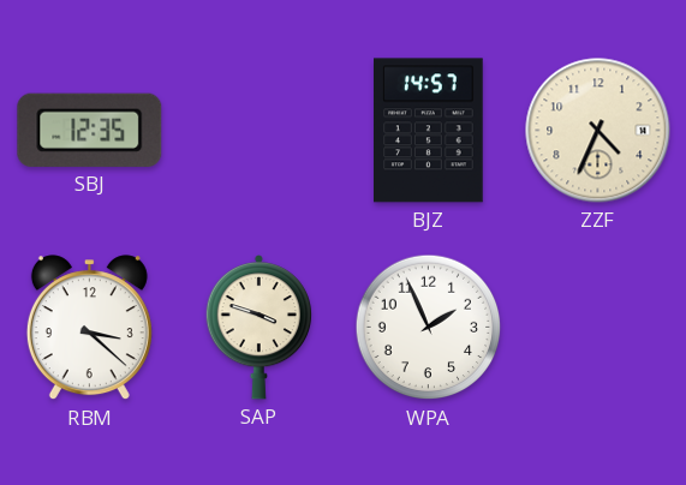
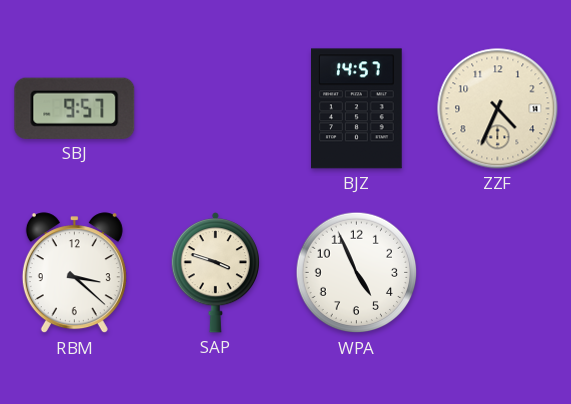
SBJ: 12:35 -> 9:57 (75, 108)
WPA: 1:56 -> 4:56 (357, 273)
